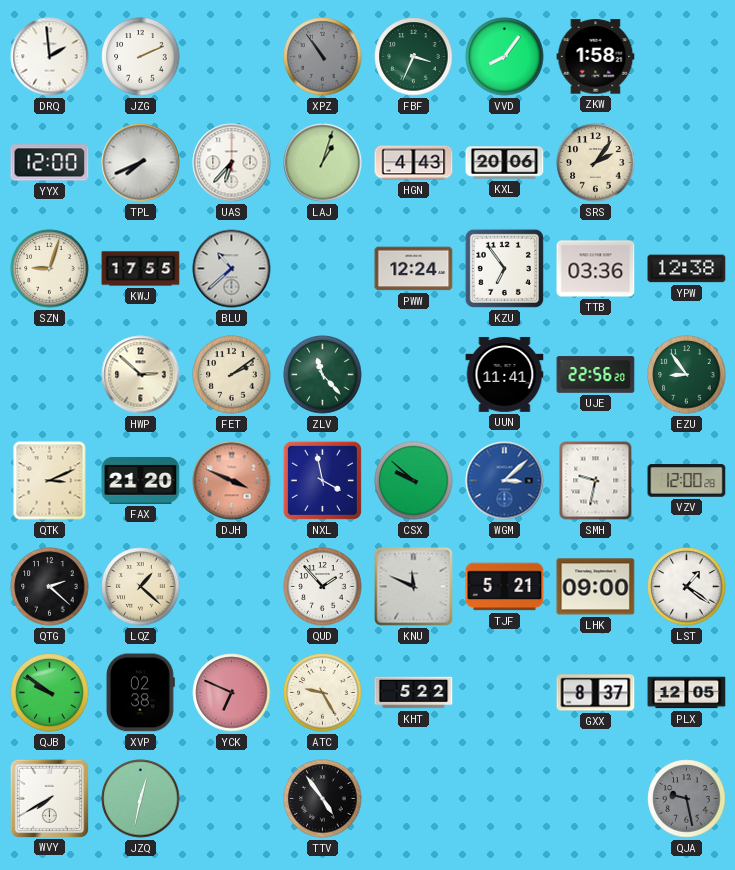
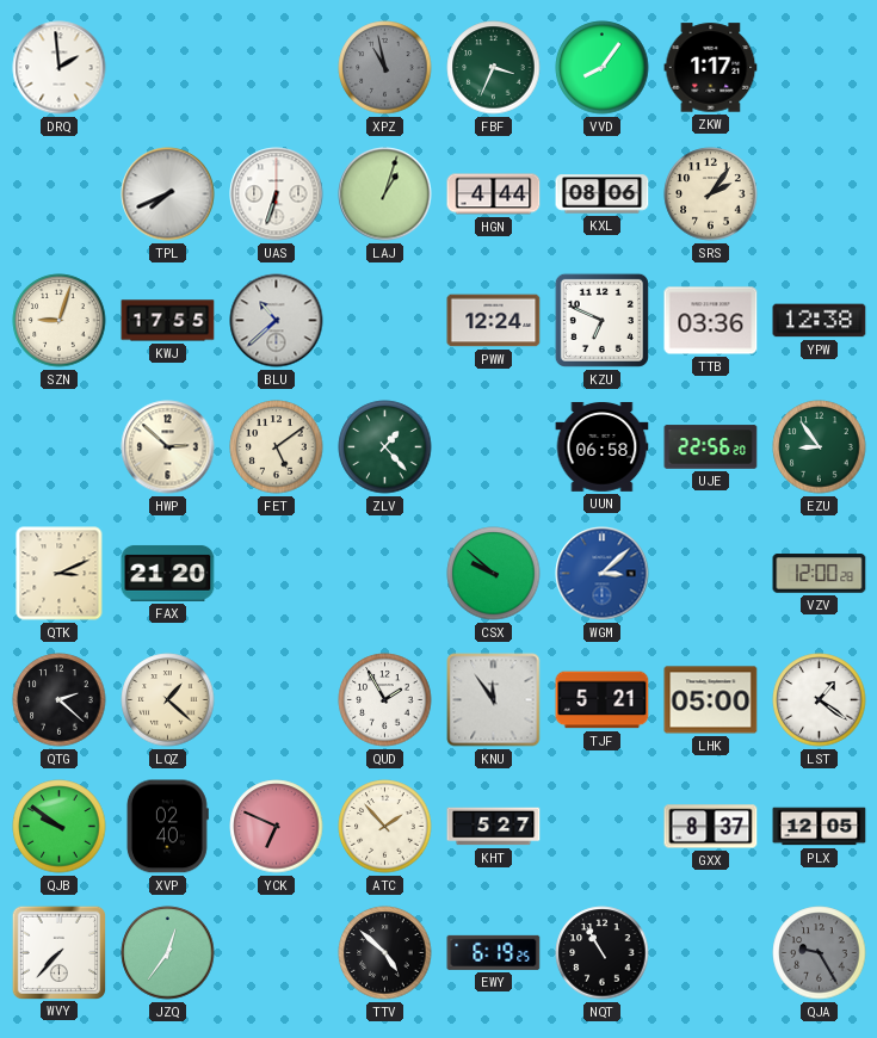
JZG: 2:11 -> none (141, 57)
XPZ: 10:54 -> 10:58 (385, 68)
ZKW: 1:58 -> 1:17 (711, 68)
YYX: 12:00 -> none (50, 163)
UAS: 6:37 -> 6:33 (277, 194)
HGN: 4:43 -> 4:44 (494, 194)
KXL: 20:06 -> 08:06 (603, 194)
KZU: 6:54 -> 6:49 (601, 320)
FET: 2:09 -> 5:09 (277, 447)
ZLV: 11:23 -> 1:23 (385, 447)
UUN: 11:41 -> 06:58 (603, 446)
DJH: 3:49 -> none (232, 481)
NXL: 3:58 -> none (322, 480)
SMH: 9:32 -> none (596, 481)
QUD: 1:53 -> 1:55 (385, 700)
KNU: 11:49 -> 11:54 (494, 700)
LHK: 09:00 -> 05:00 (711, 700)
XVP: 02:38 -> 02:40 (167, 827)
ATC: 9:25 -> 1:53 (385, 827)
KHT: 5:22 -> 5:27 (494, 827)
WVY: 7:40 -> 7:37 (58, 952)
JZQ: 12:32 -> 12:36 (168, 953)
TTV: 4:54 -> 4:52 (385, 953)
EWY: none -> 6:19 (494, 952)
NQT: none -> 10:55 (603, 953)
QJA: 9:28 -> 9:25 (820, 953)
